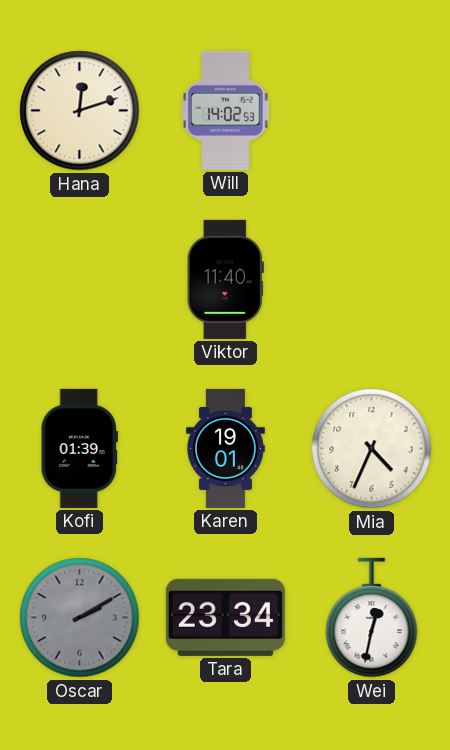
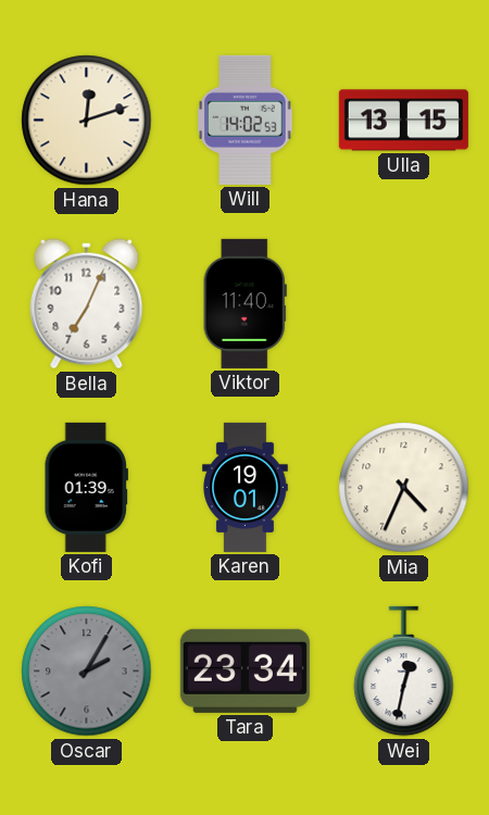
Ulla: none -> 13:15 (403, 121)
Bella: none -> 7:04 (87, 304)
Oscar: 2:10 -> 2:05 (87, 672)
